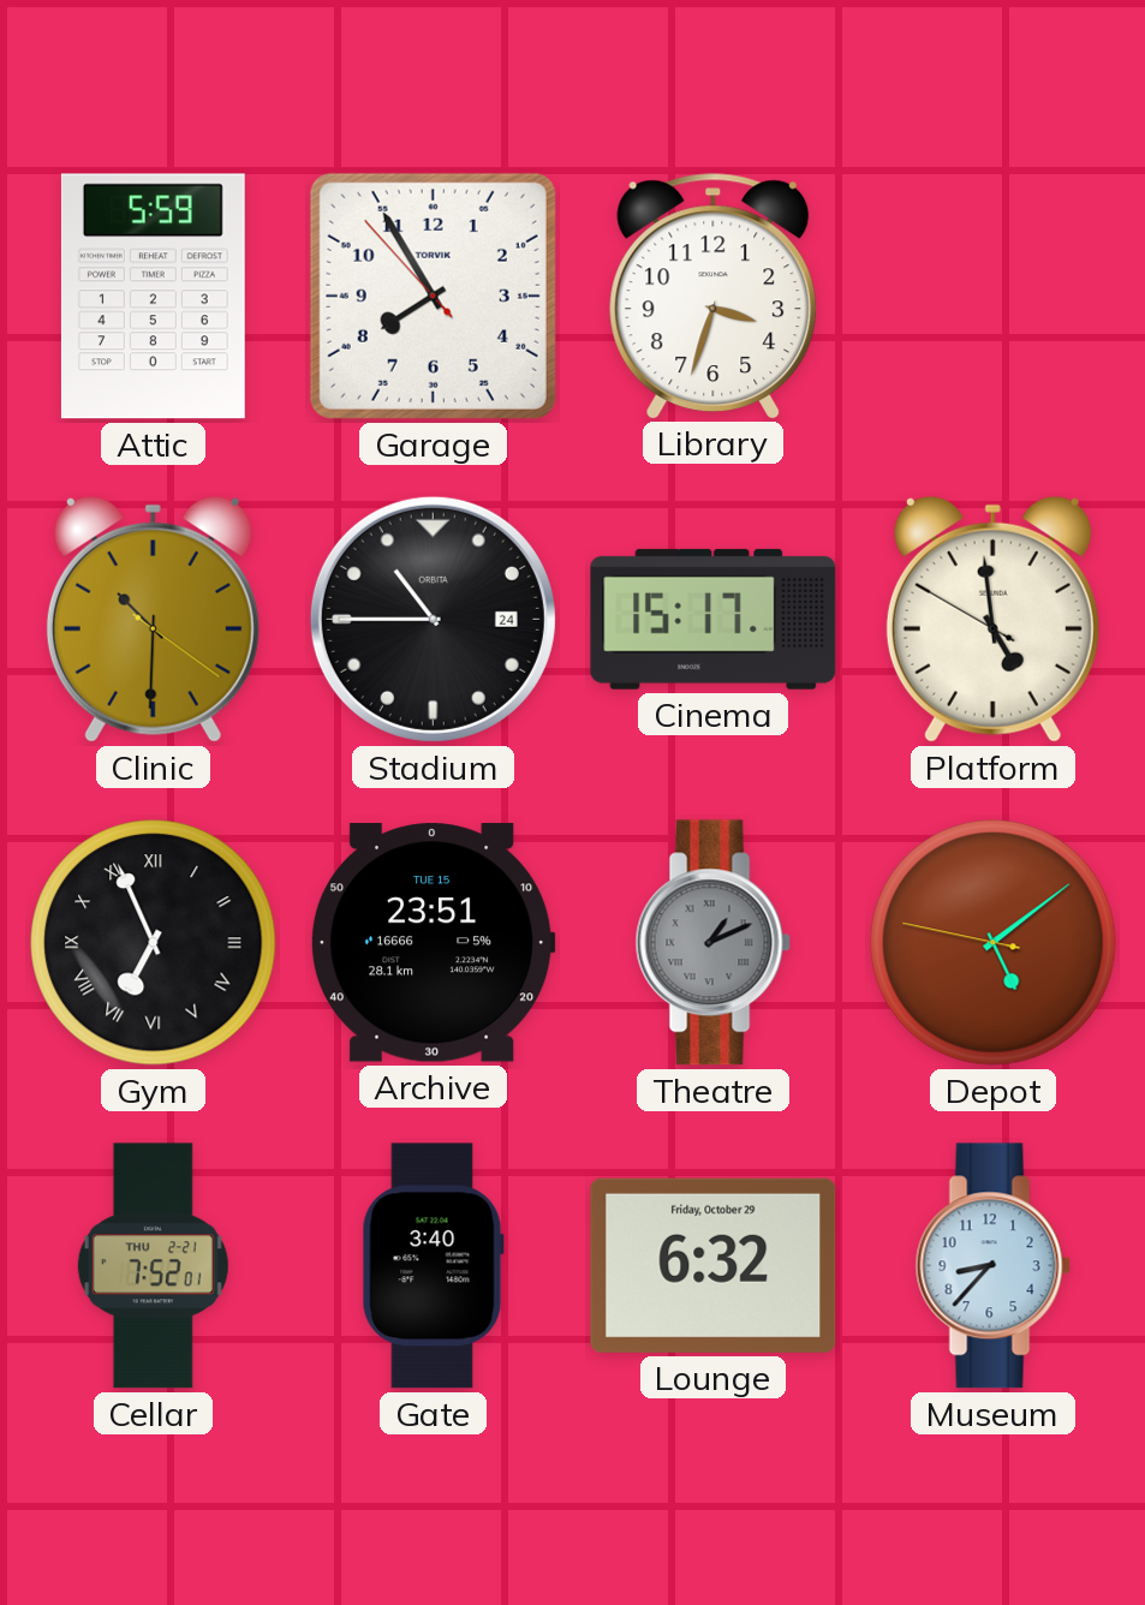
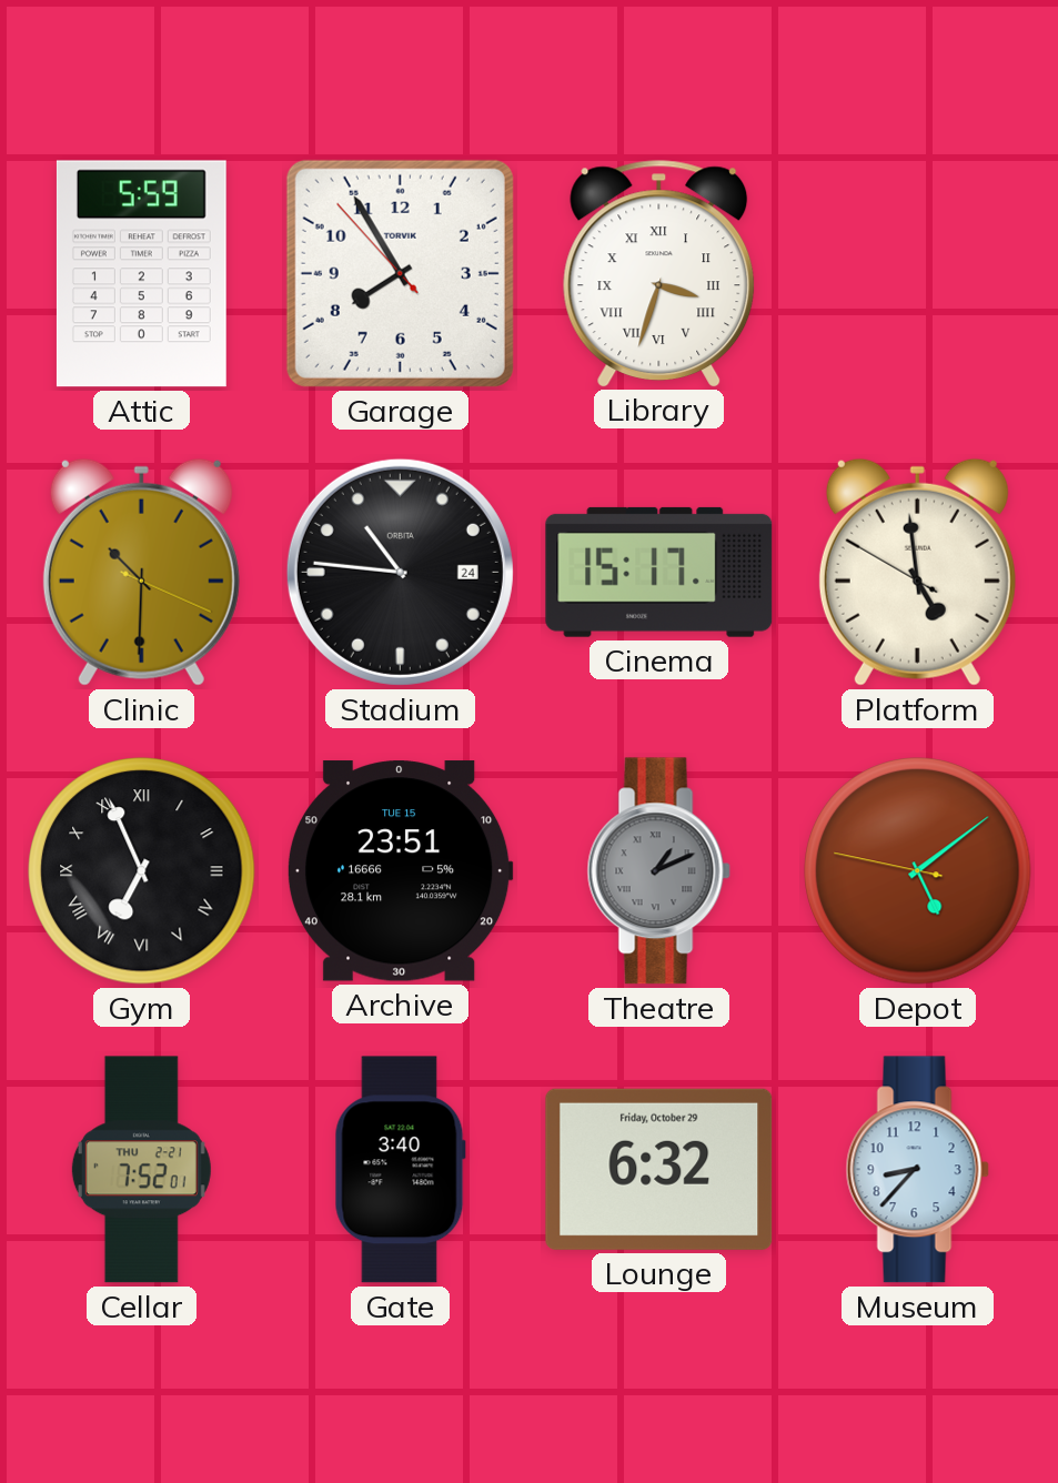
Library numerals: Arabic -> Roman (659, 273)
Clinic: 10:30:21 -> 10:30:19 (141, 572)
Stadium: 10:45 -> 10:46 (400, 572)
